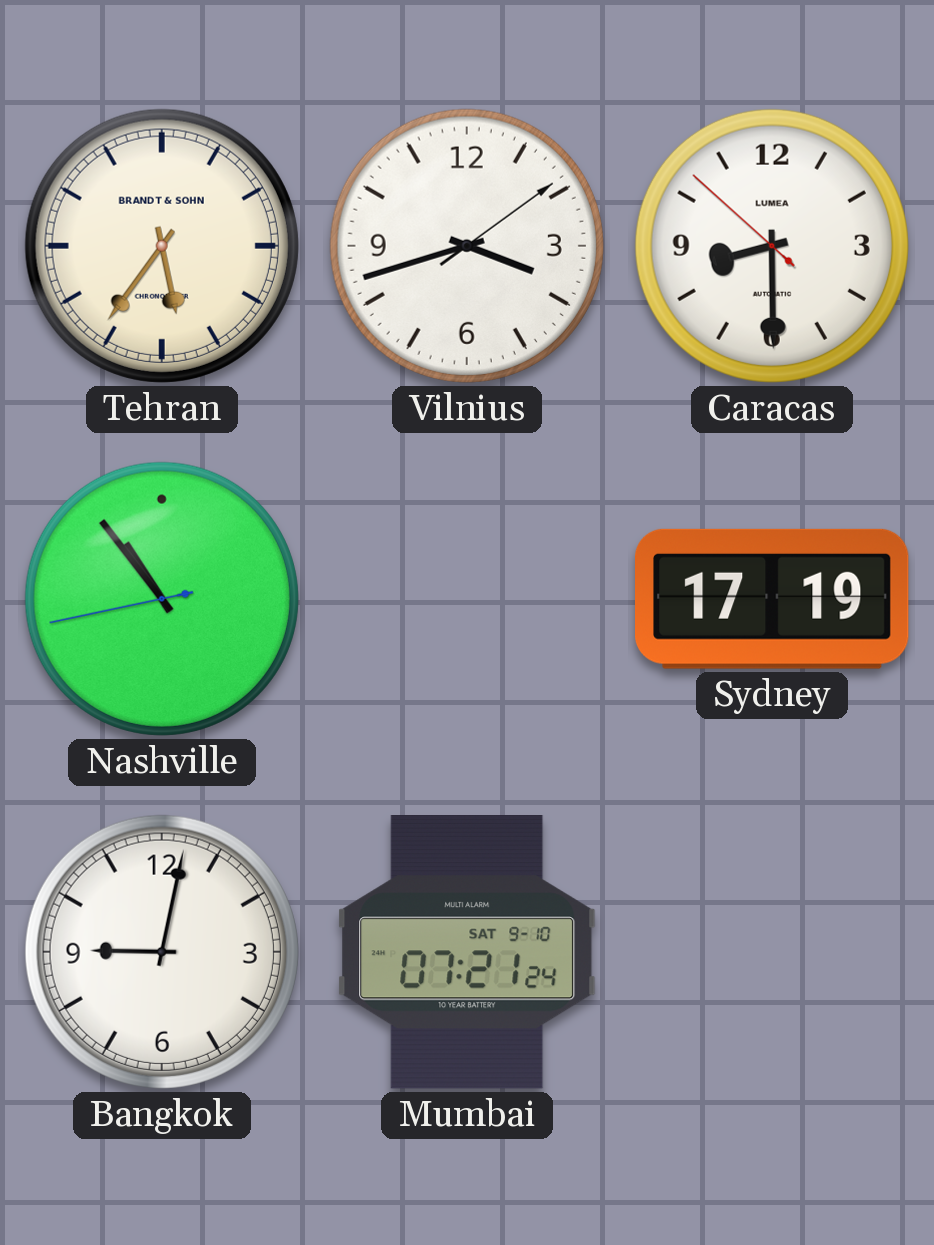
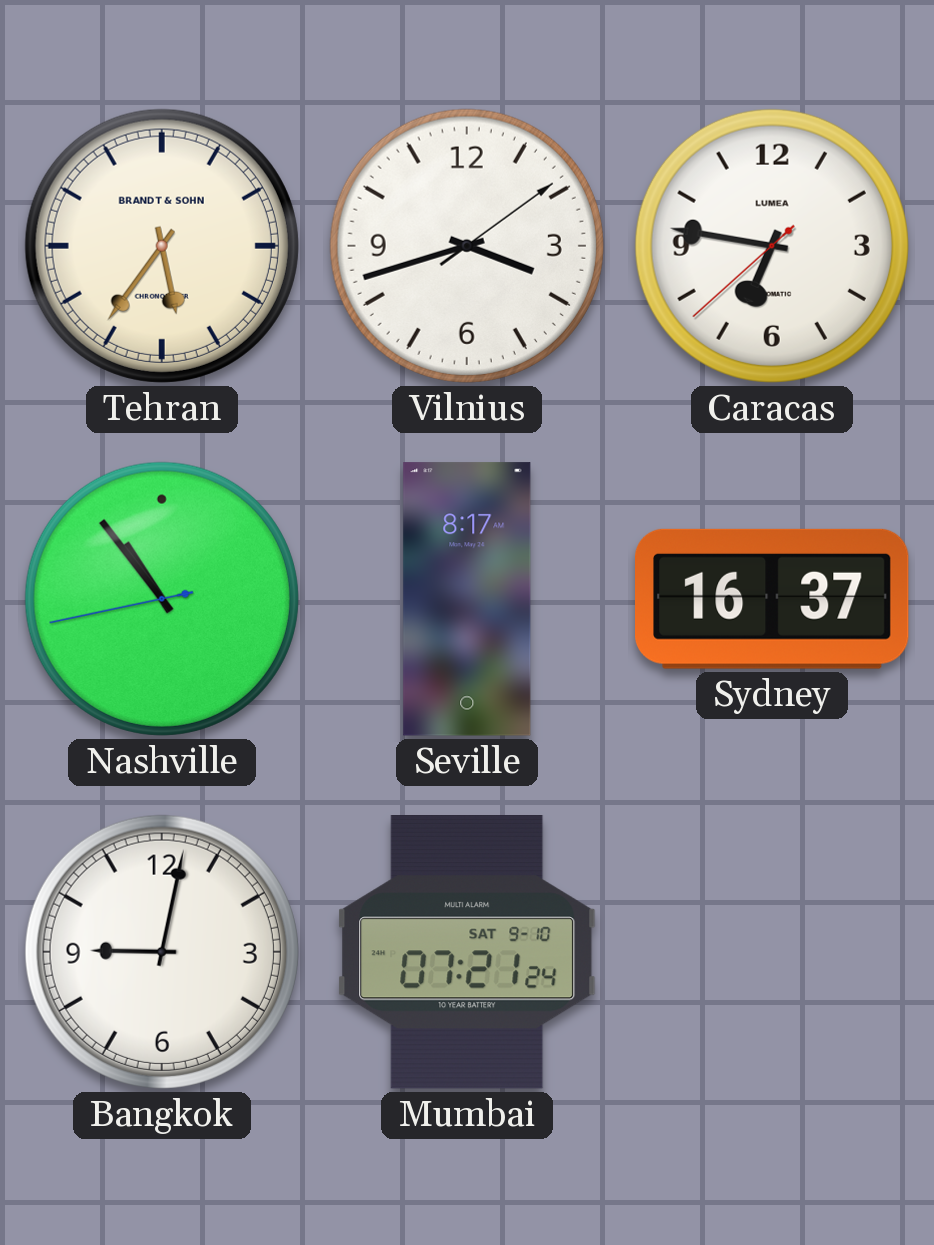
Caracas: 8:29 -> 6:46 (772, 246)
Seville: none -> 8:17 (467, 599)
Sydney: 17:19 -> 16:37 (773, 599)
